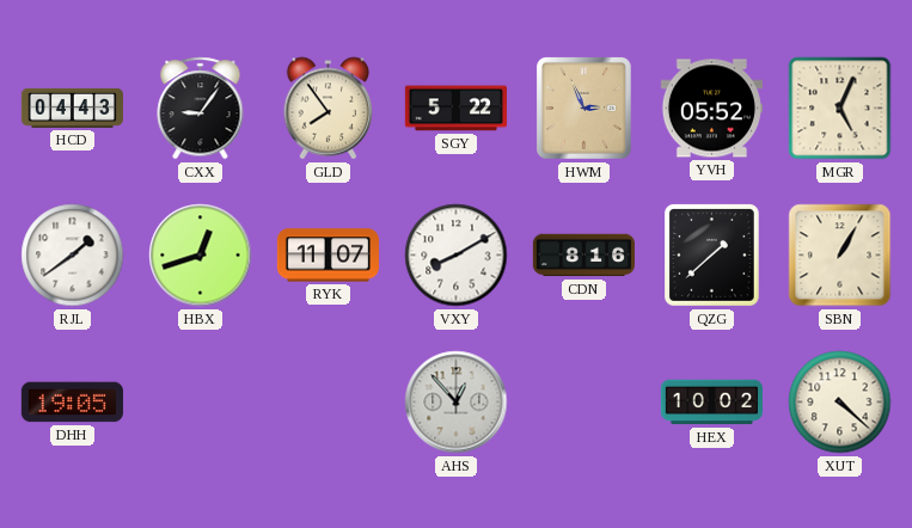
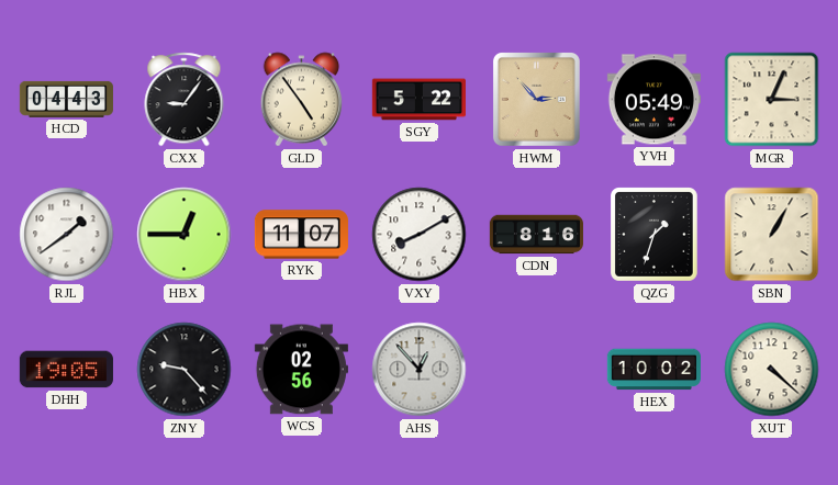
GLD: 7:54 -> 4:54 (302, 100)
HWM: 2:56 -> 2:53 (536, 99)
YVH: 05:52 -> 05:49 (653, 100)
MGR: 5:04 -> 3:04 (772, 100)
HBX: 12:42 -> 12:45 (185, 235)
QZG: 1:38 -> 1:33 (655, 235)
ZNY: none -> 9:23 (185, 370)
WCS: none -> 02:56 (301, 370)
